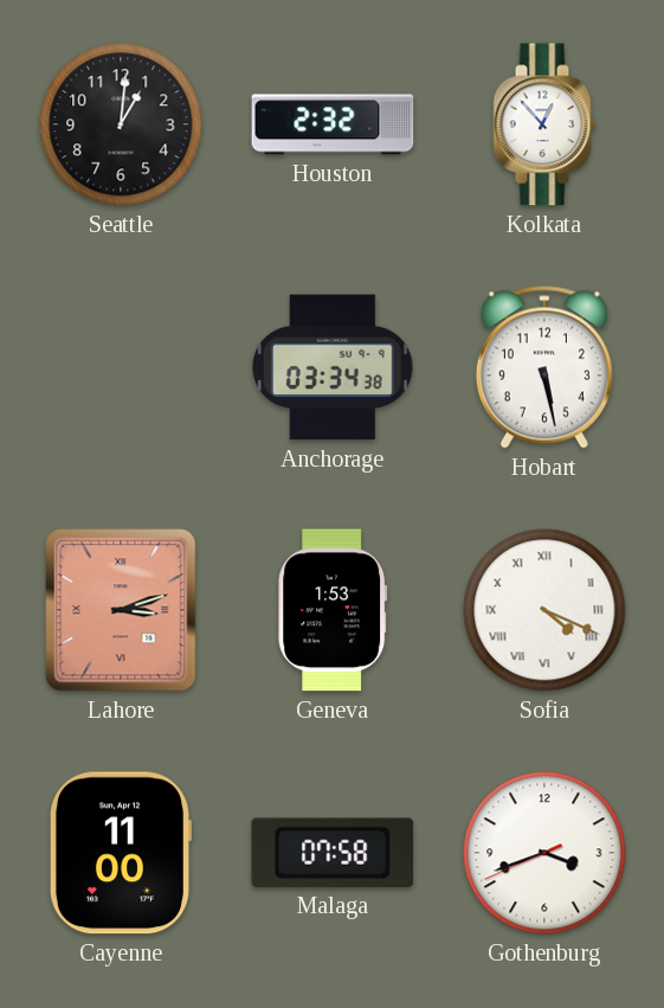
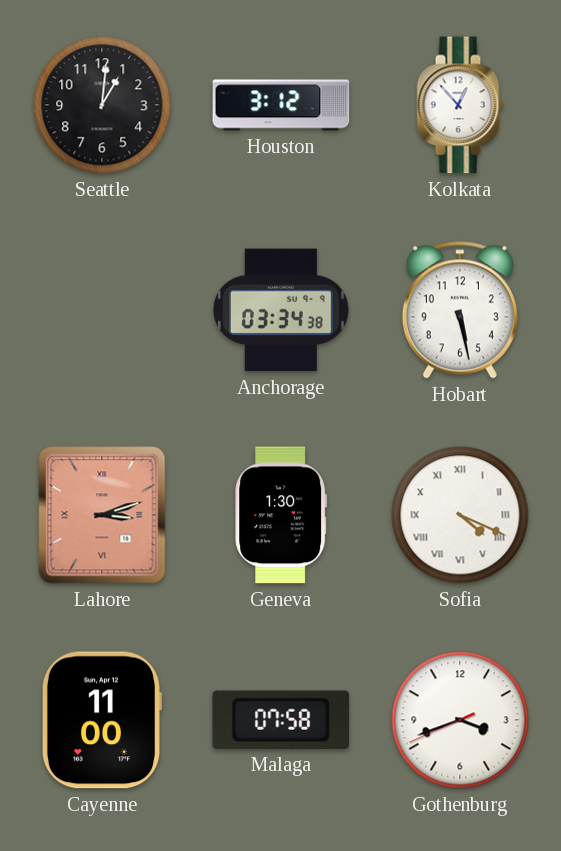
Houston: 2:32 -> 3:12 (281, 105)
Geneva: 1:53 -> 1:30 (281, 515)
